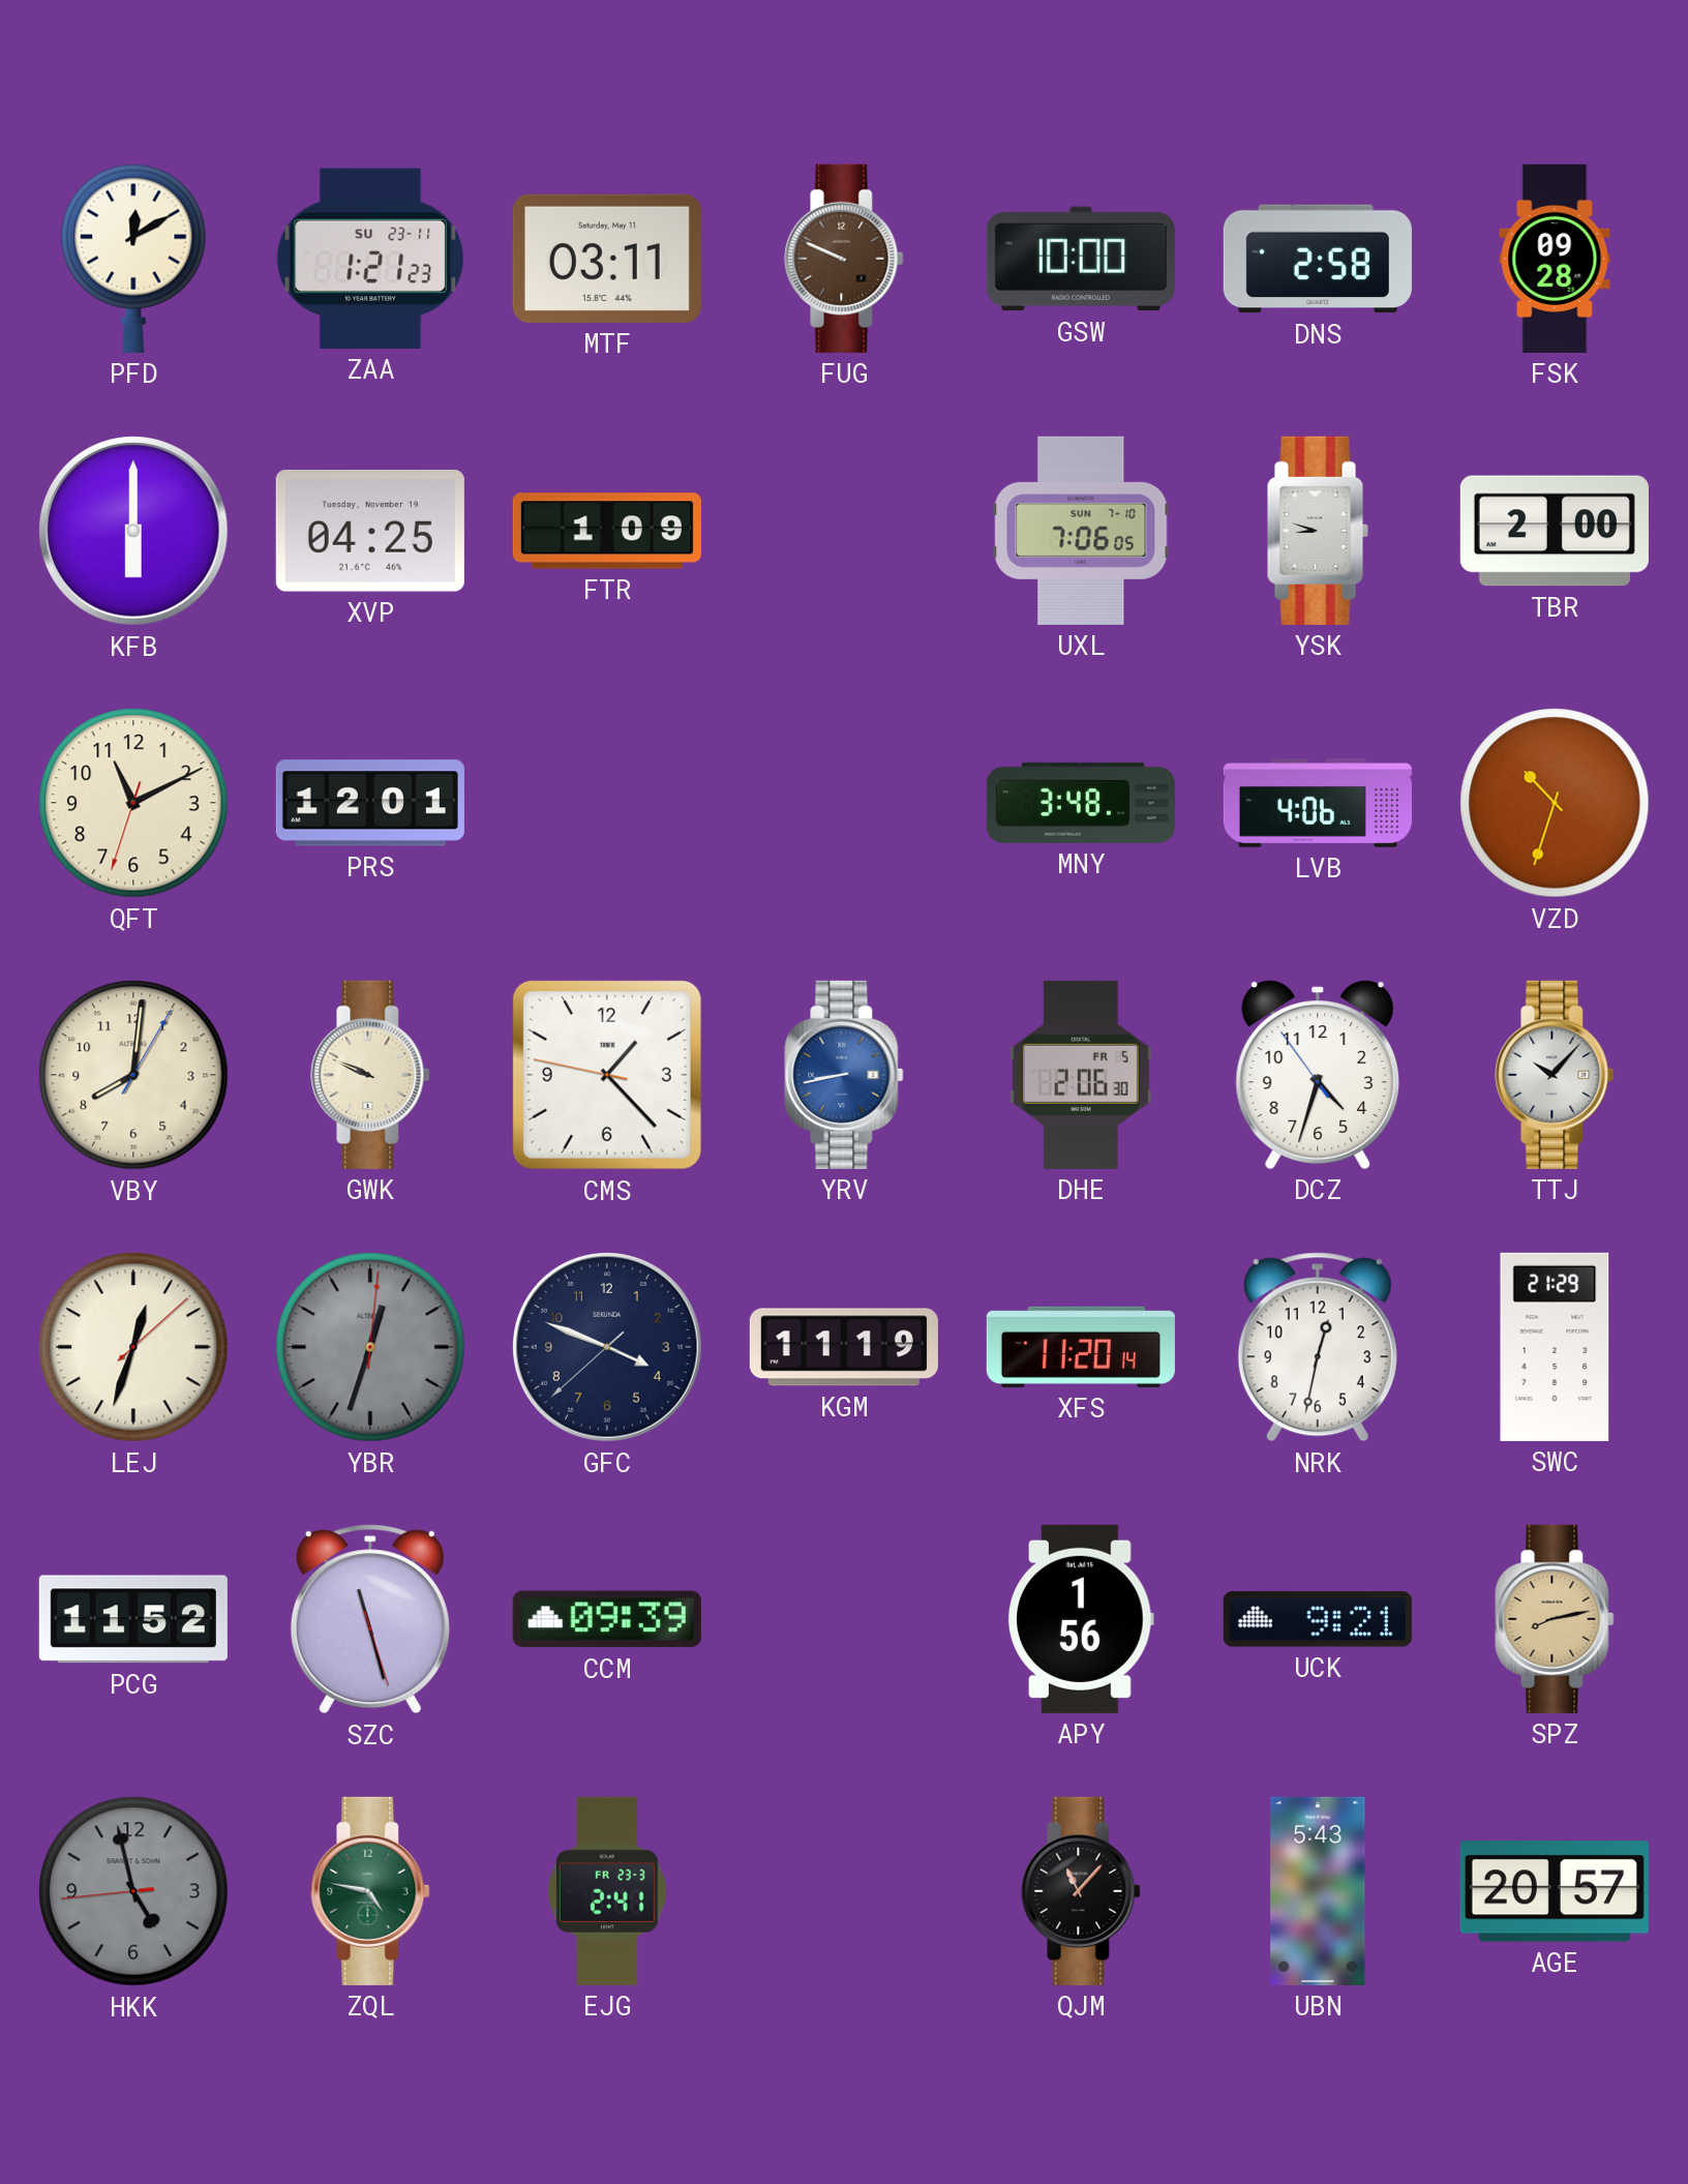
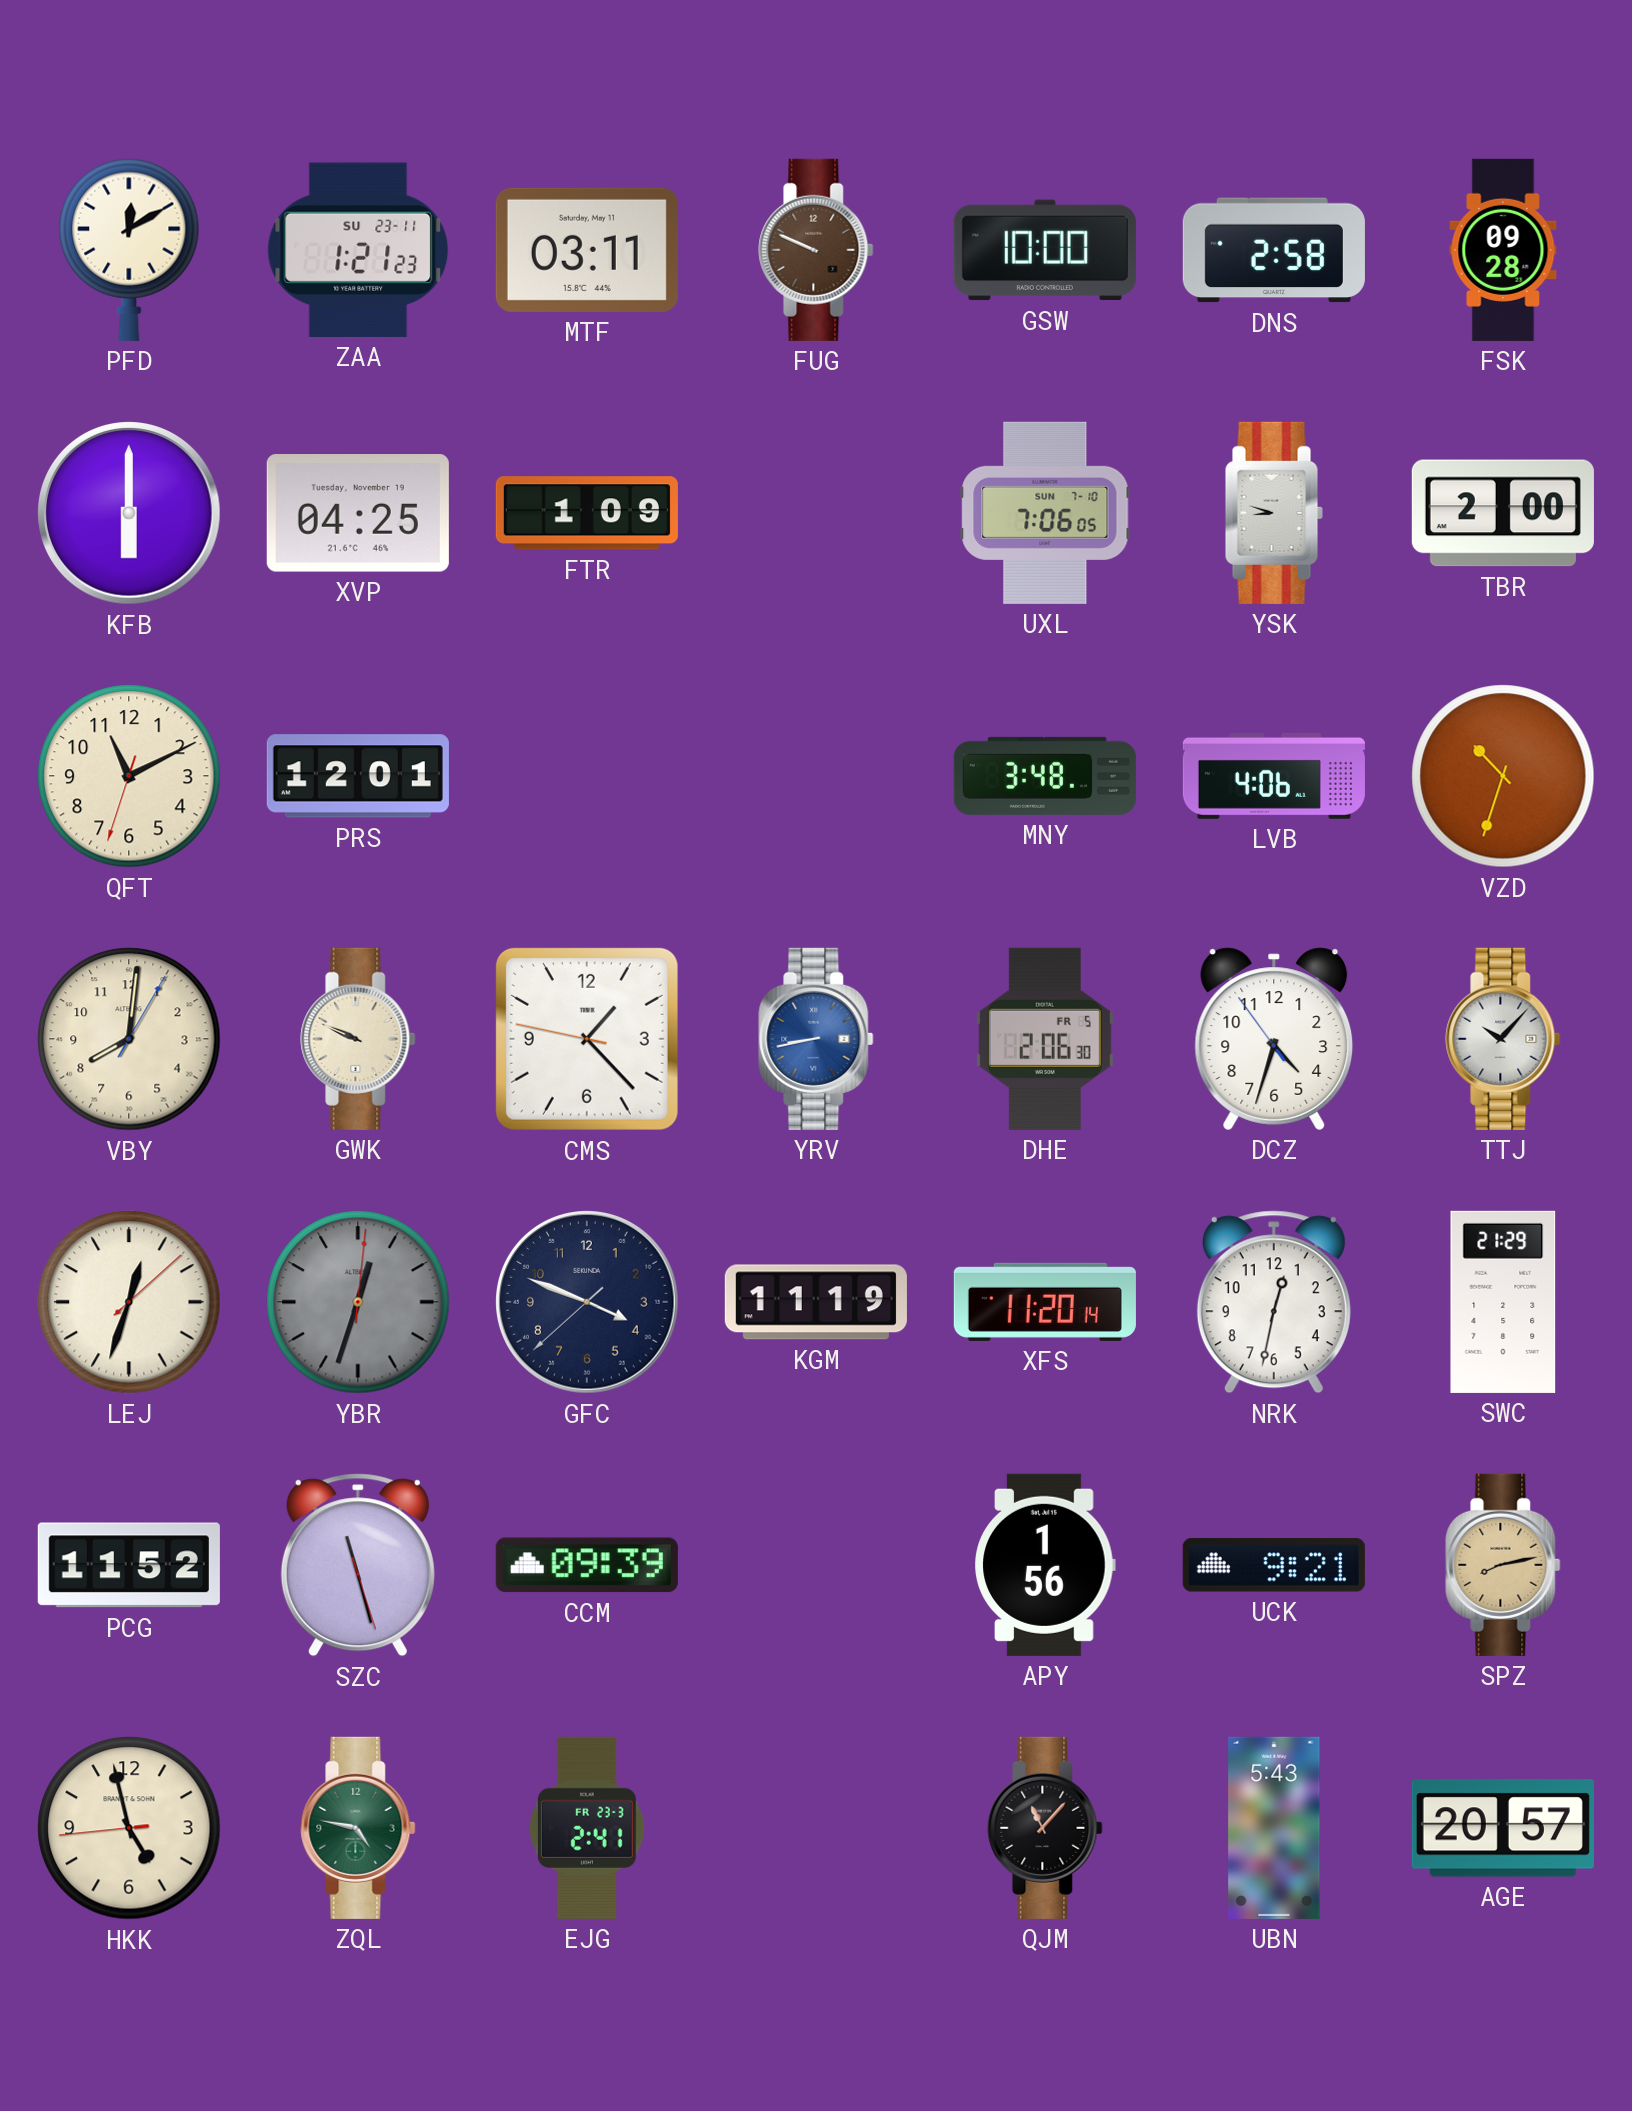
HKK dial: grey -> cream (129, 1828)
